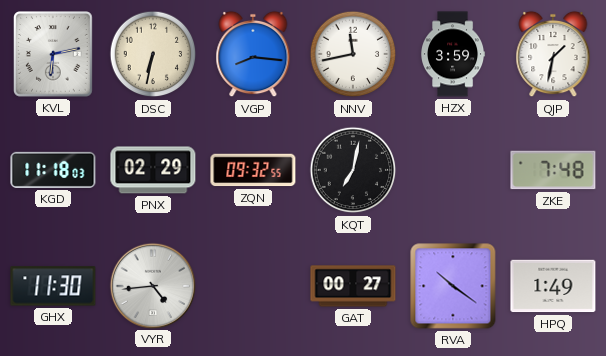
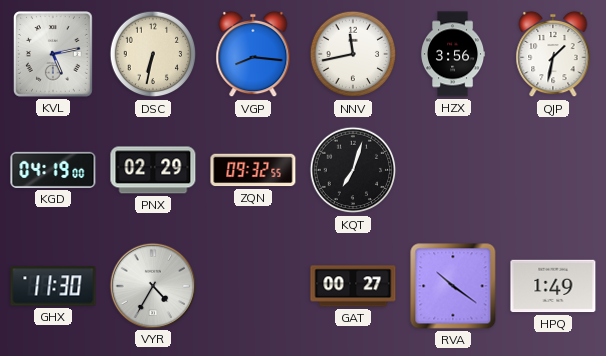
KVL: 6:13 -> 5:13 (54, 55)
HZX: 3:59 -> 3:56 (454, 54)
KGD: 11:18 -> 04:19 (53, 170)
KQT: 7:02 -> 7:03 (353, 170)
ZKE: 7:48 -> none (553, 170)
VYR: 4:44 -> 4:35 (152, 285)
